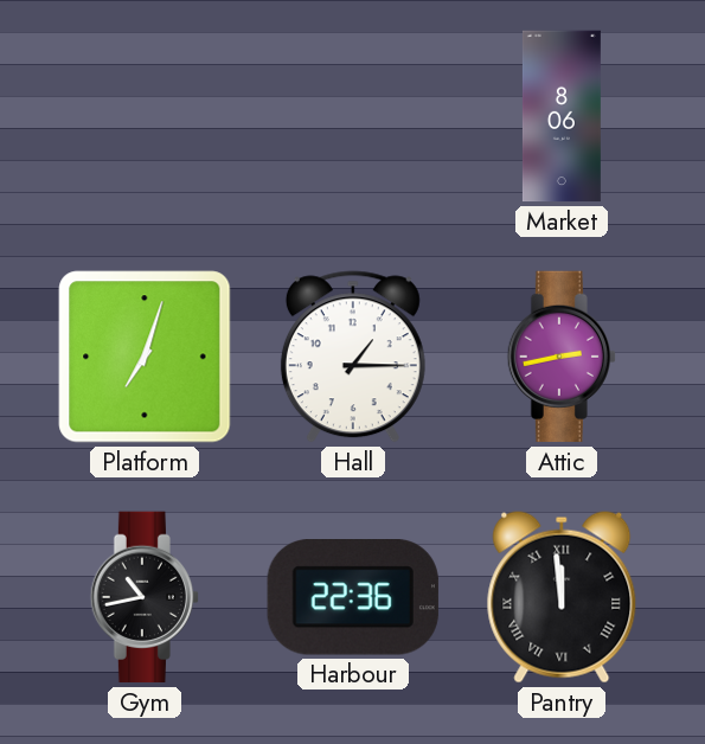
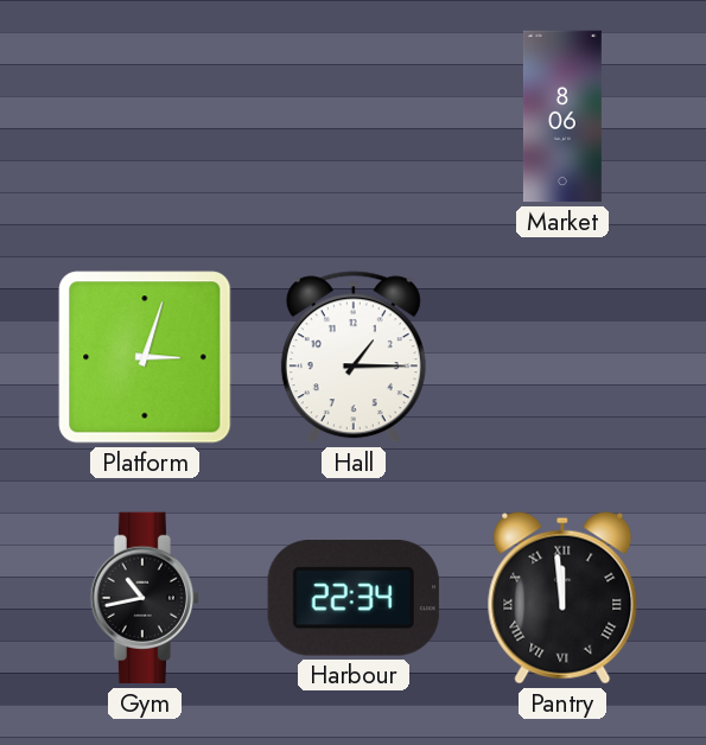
Platform: 7:03 -> 3:03 (145, 357)
Attic: 2:43 -> none (560, 357)
Harbour: 22:36 -> 22:34 (354, 599)
